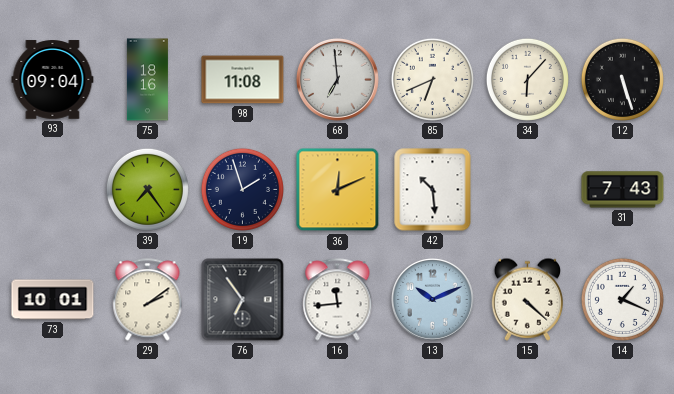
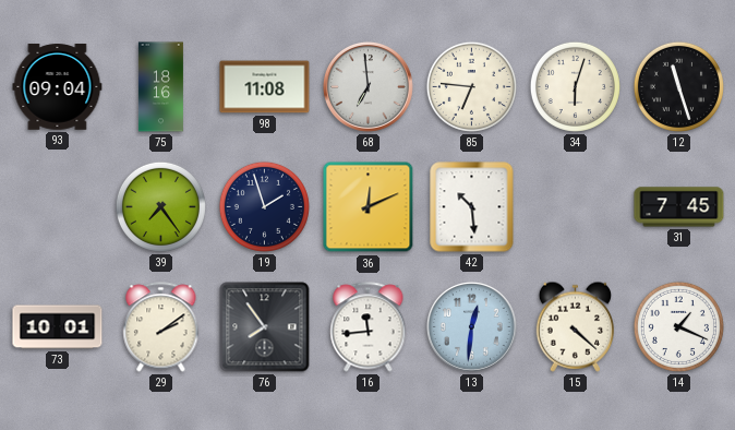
85: 6:41 -> 6:46 (471, 86)
34: 6:07 -> 6:03 (575, 86)
12: 5:27 -> 11:27 (678, 86)
31: 7:43 -> 7:45 (679, 207)
76: 6:54 -> 7:54 (265, 327)
13: 10:11 -> 12:31 (471, 326)
